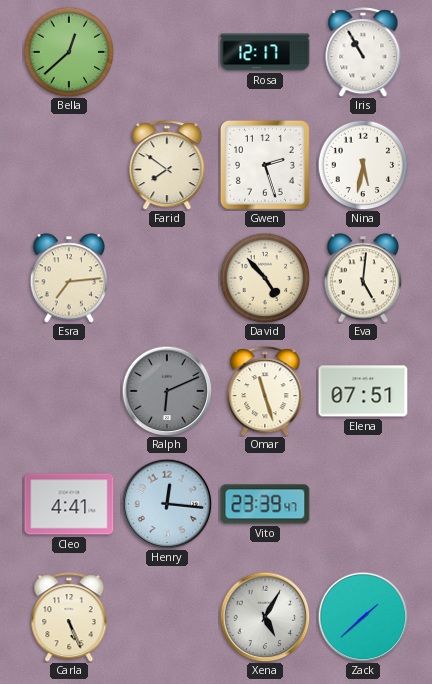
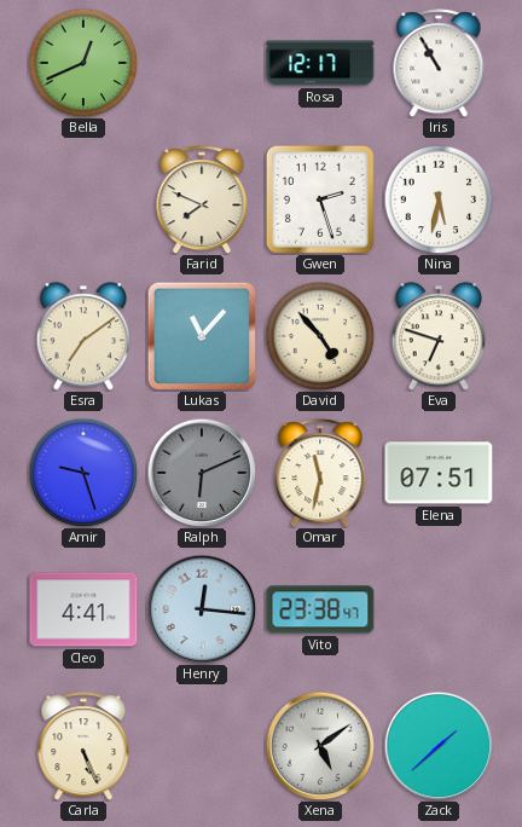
Bella: 12:38 -> 12:41 (83, 63)
Farid: 7:51 -> 7:49 (202, 199)
Esra: 7:14 -> 7:09 (82, 336)
Lukas: none -> 11:07 (201, 335)
Eva: 5:01 -> 6:48 (437, 336)
Amir: none -> 9:27 (83, 473)
Omar: 11:27 -> 11:32 (320, 473)
Vito: 23:39 -> 23:38 (320, 609)
Xena: 5:05 -> 5:09 (320, 746)
